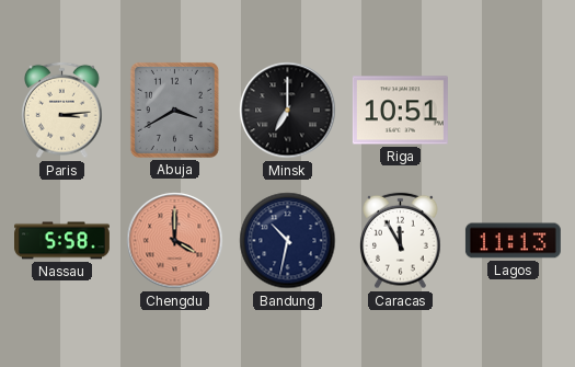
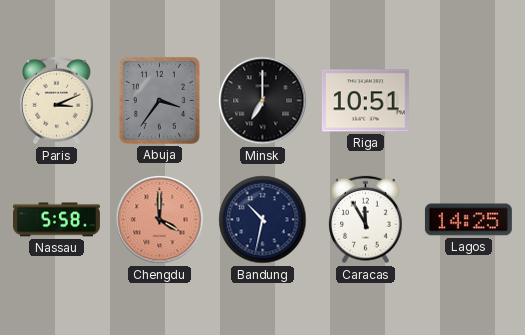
Paris: 3:14 -> 3:11 (57, 101)
Abuja: 3:40 -> 3:36 (159, 100)
Lagos: 11:13 -> 14:25 (468, 220)
